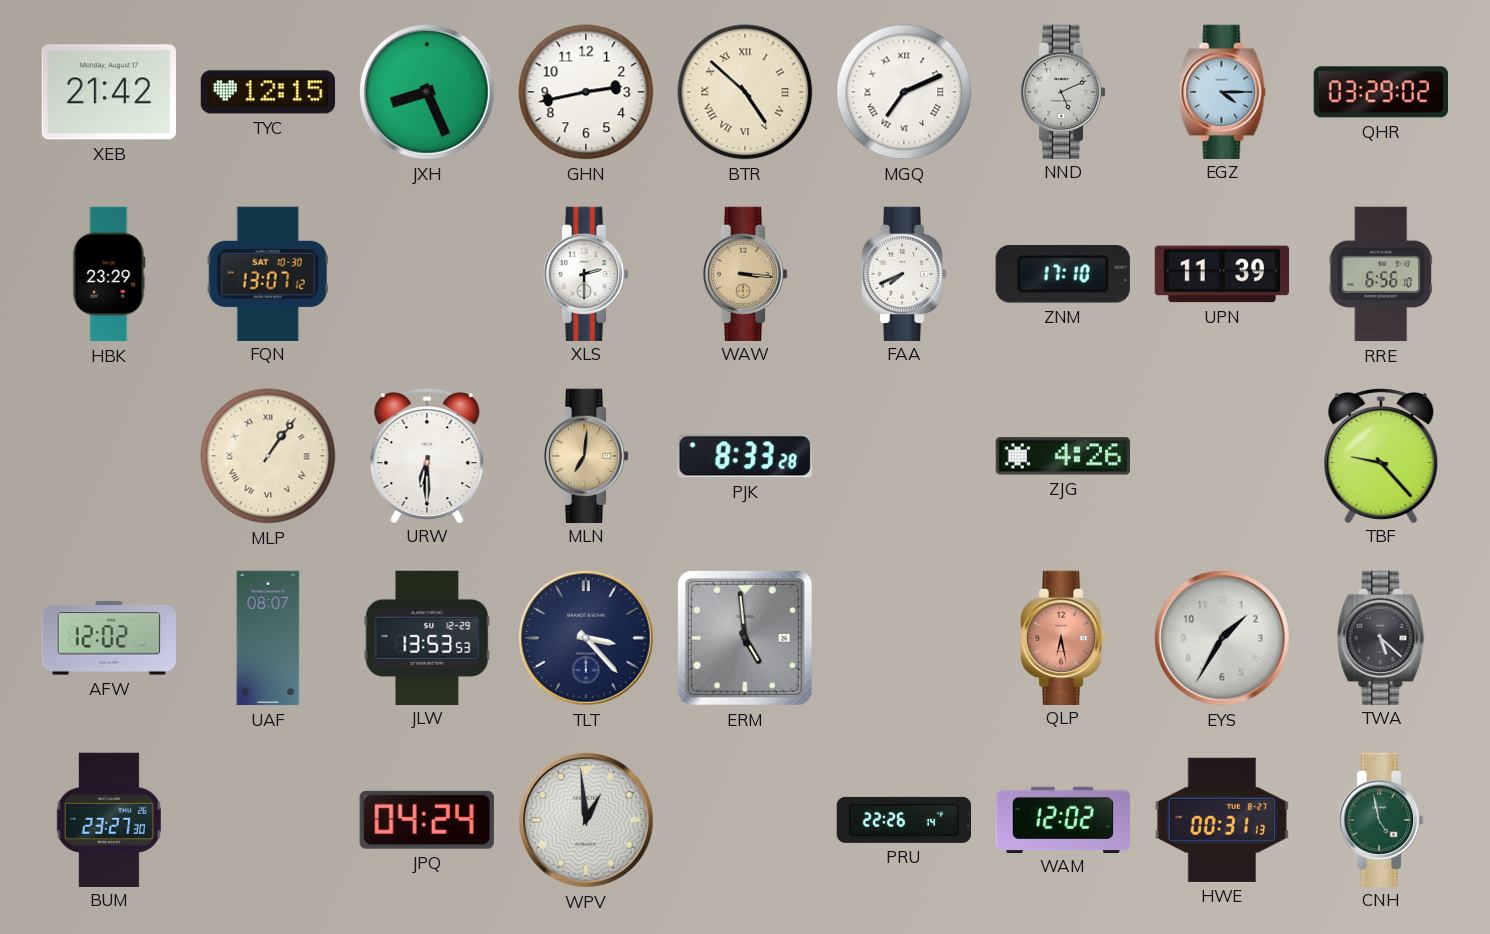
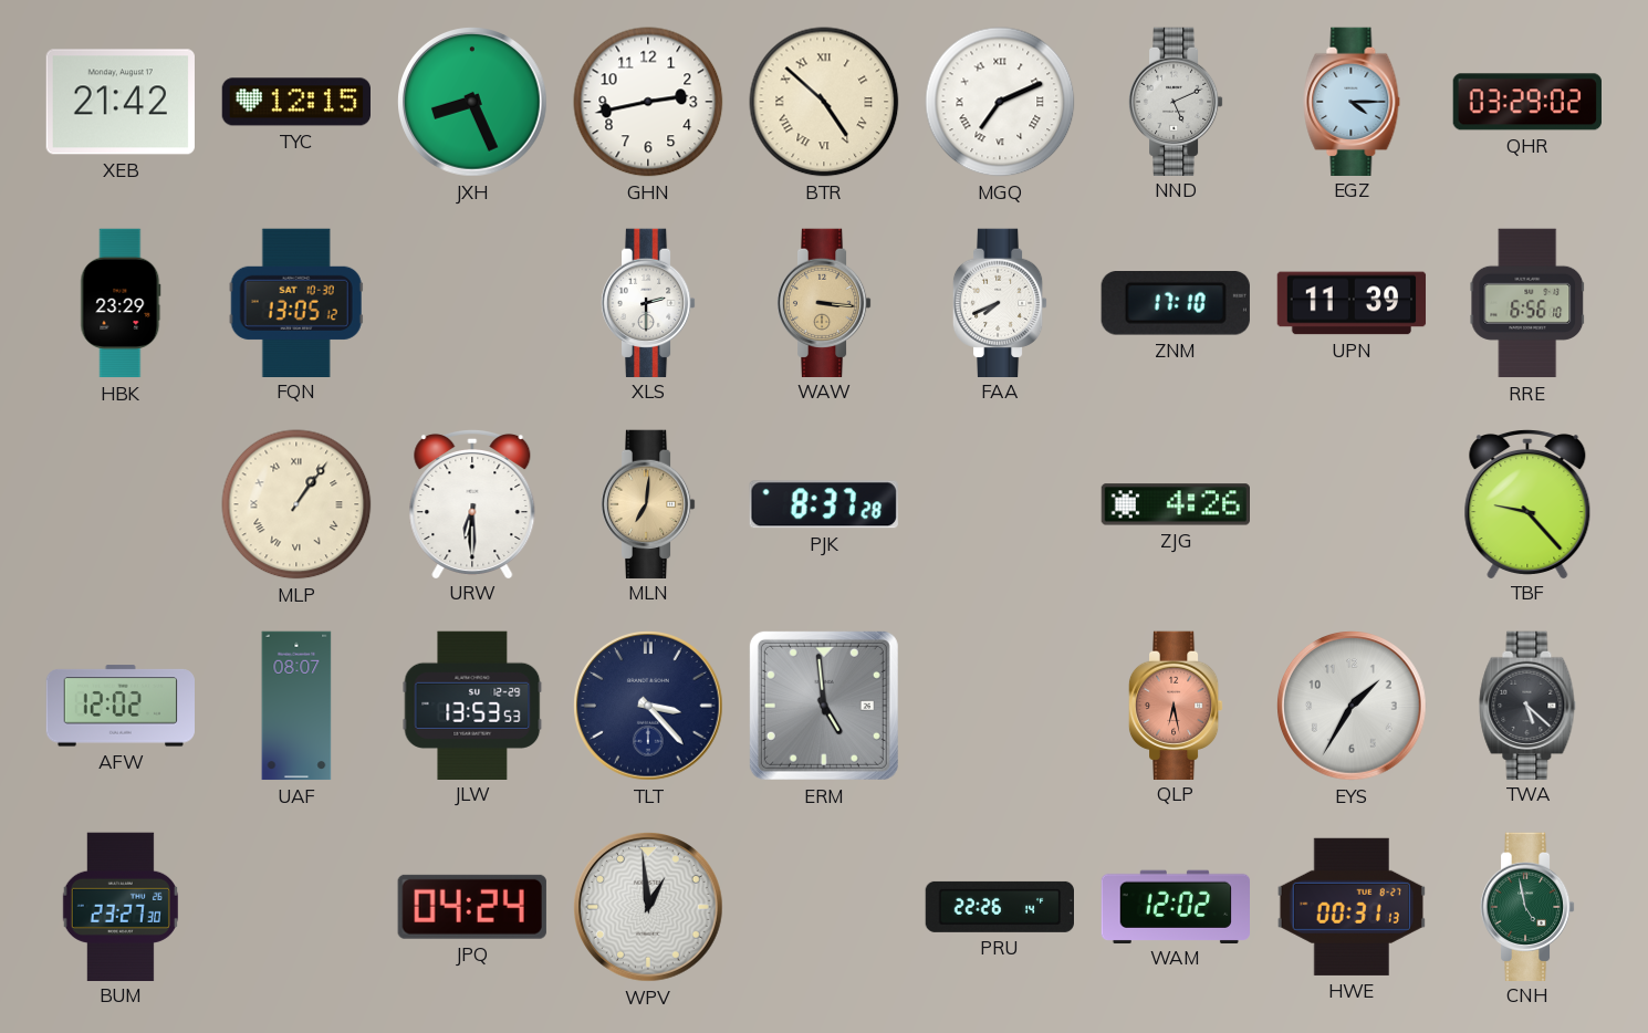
FQN: 13:07 -> 13:05 (296, 302)
PJK: 8:33 -> 8:37 (824, 504)
